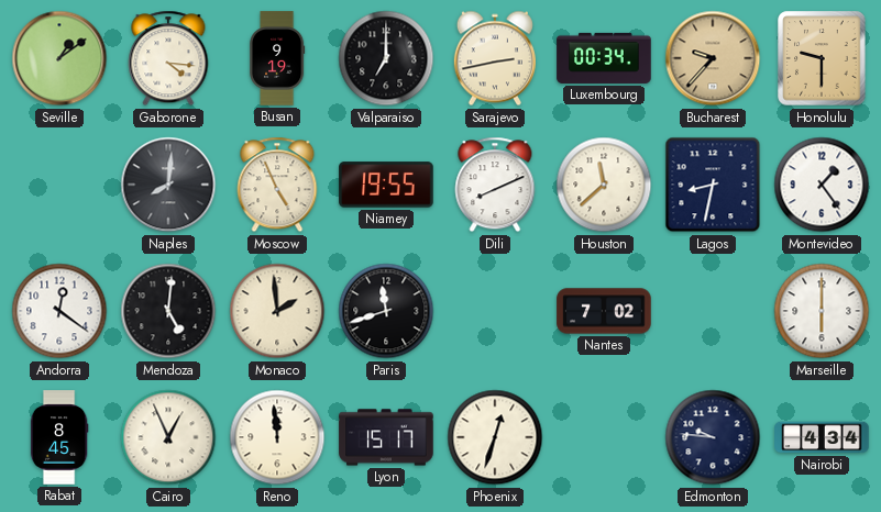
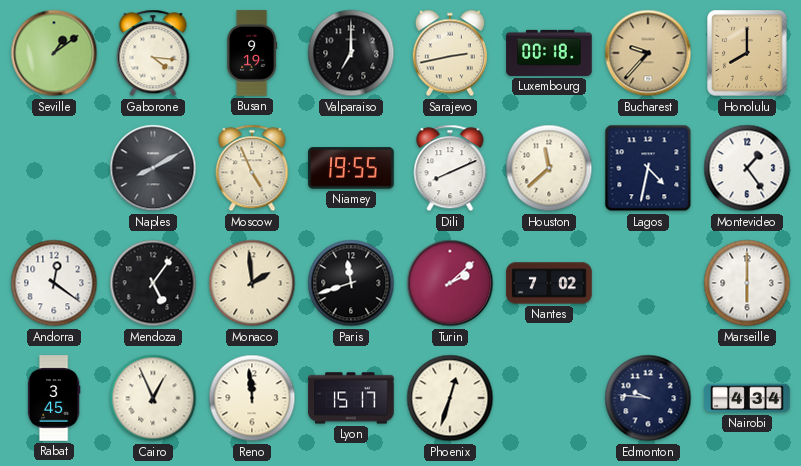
Luxembourg: 00:34 -> 00:18 (549, 53)
Honolulu: 9:30 -> 8:00 (747, 53)
Naples: 8:01 -> 8:10 (153, 168)
Lagos: 8:32 -> 4:32 (648, 168)
Mendoza: 5:01 -> 5:06 (153, 283)
Turin: none -> 2:08 (450, 283)
Rabat: 8:45 -> 3:45 (54, 398)
